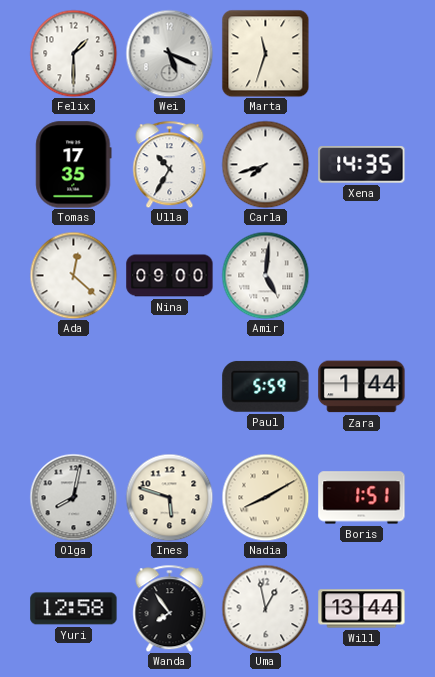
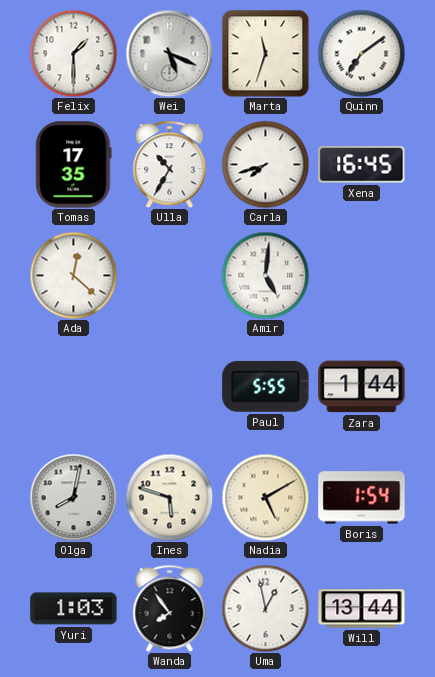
Quinn: none -> 7:09 (361, 53)
Xena: 14:35 -> 16:45 (362, 165)
Nina: 09:00 -> none (170, 276)
Paul: 5:59 -> 5:55 (266, 386)
Nadia: 8:10 -> 5:10 (265, 497)
Boris: 1:51 -> 1:54 (362, 498)
Yuri: 12:58 -> 1:03 (74, 609)
